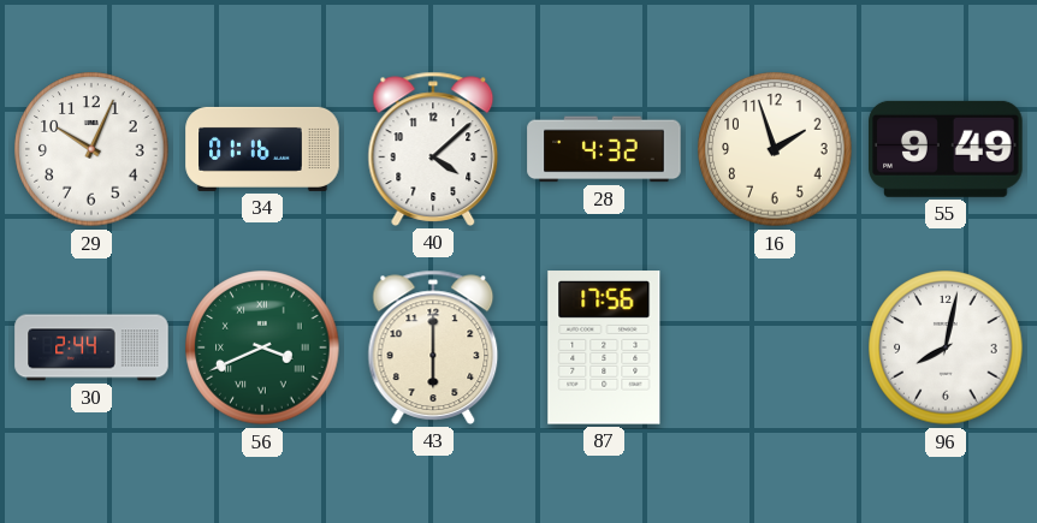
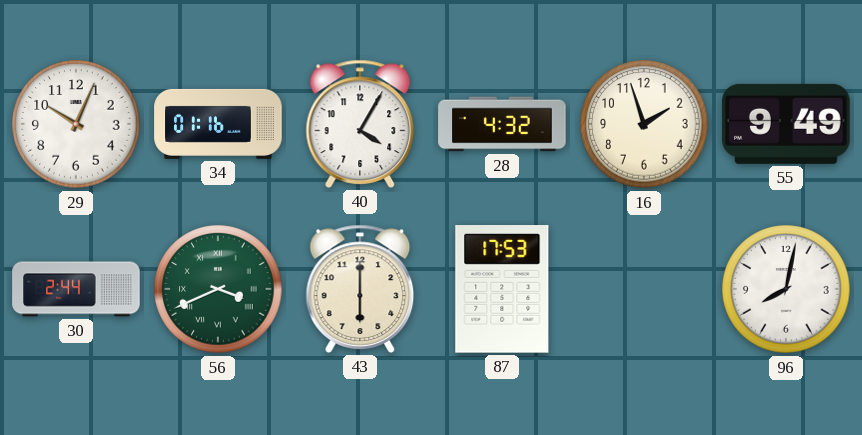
40: 4:08 -> 4:05 (360, 124)
87: 17:56 -> 17:53 (502, 289)
